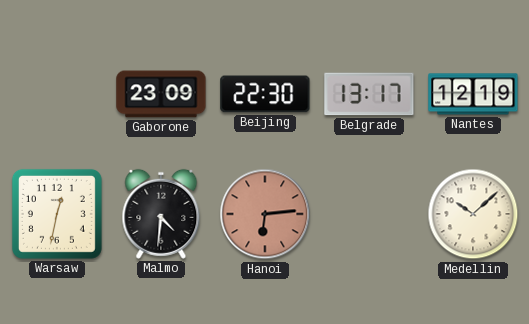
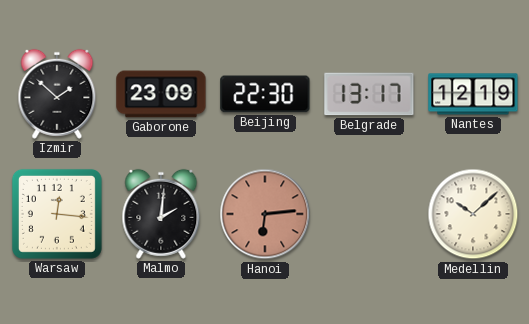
Izmir: none -> 1:52 (57, 94)
Warsaw: 12:32 -> 12:16 (57, 214)
Malmo: 4:31 -> 2:01 (161, 214)
